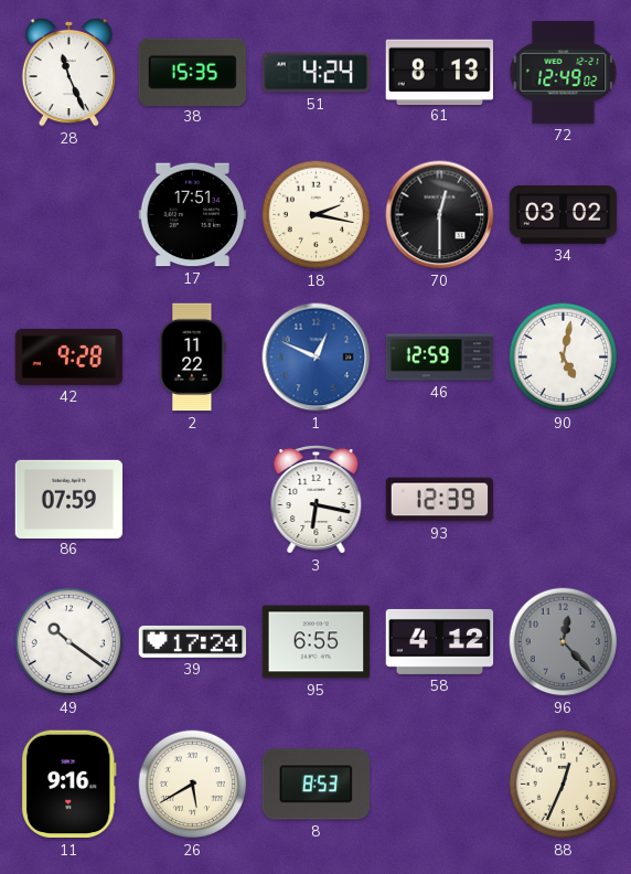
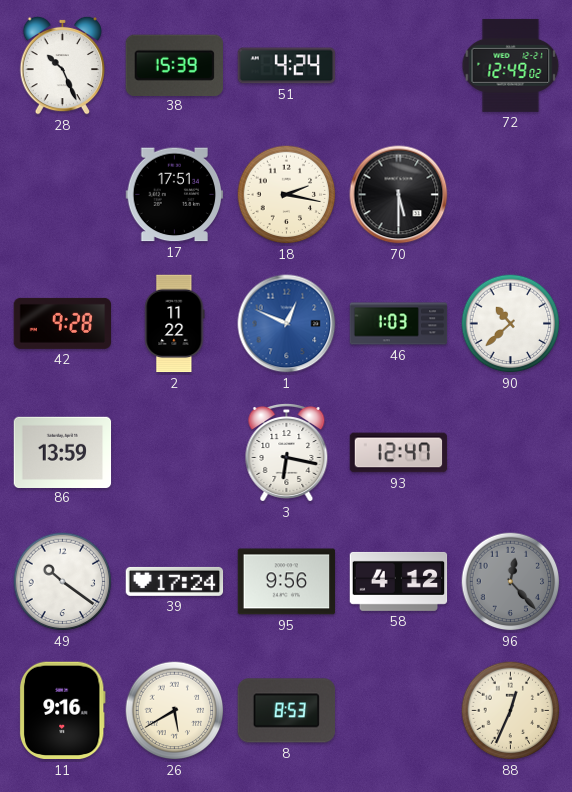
28: 11:26 -> 10:26 (63, 65)
38: 15:35 -> 15:39 (174, 65)
61: 8:13 -> none (439, 72)
70: 12:30 -> 5:30 (399, 195)
34: 03:02 -> none (564, 215)
46: 12:59 -> 1:03 (399, 324)
90: 5:02 -> 10:38 (511, 324)
86: 07:59 -> 13:59 (63, 452)
93: 12:39 -> 12:47 (399, 453)
95: 6:55 -> 9:56 (287, 582)
